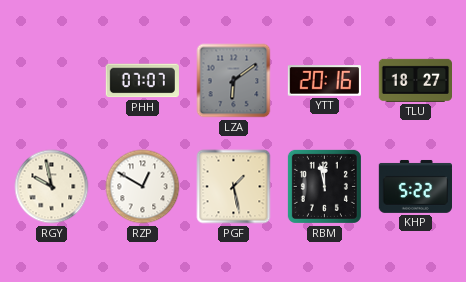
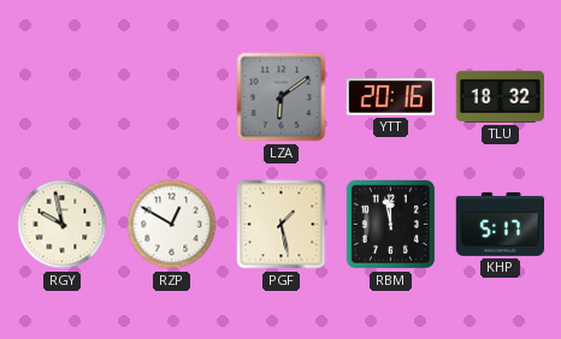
PHH: 07:07 -> none (142, 81)
TLU: 18:27 -> 18:32 (500, 96)
KHP: 5:22 -> 5:17 (500, 224)
